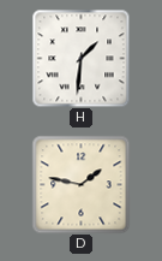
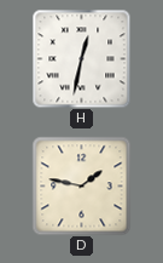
H: 1:31 -> 12:32 (81, 58)
